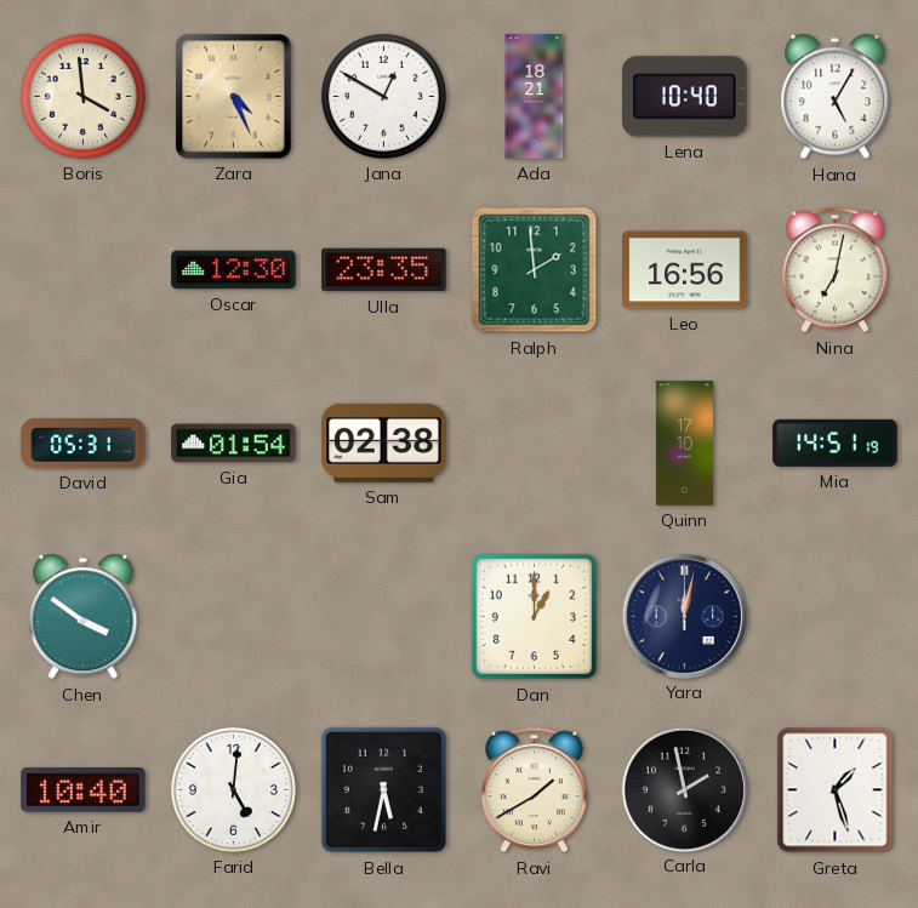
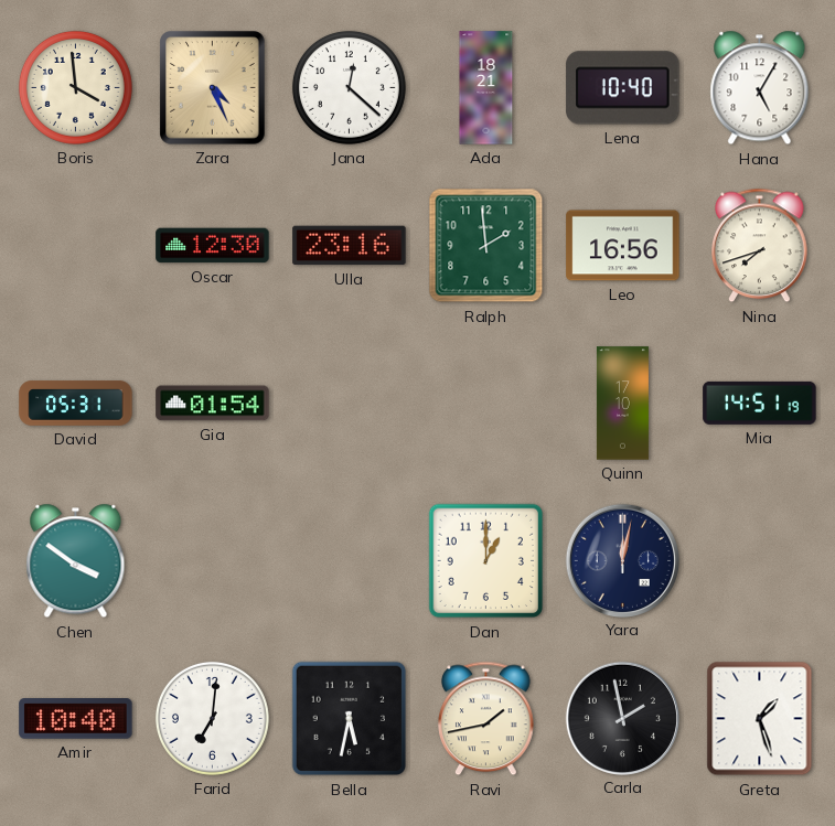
Jana: 12:50 -> 12:22 (349, 87)
Ulla: 23:35 -> 23:16 (350, 246)
Nina: 7:02 -> 7:42 (760, 246)
Sam: 02:38 -> none (384, 442)
Farid: 5:01 -> 7:01 (212, 718)
Ravi: 1:40 -> 1:43 (486, 719)
